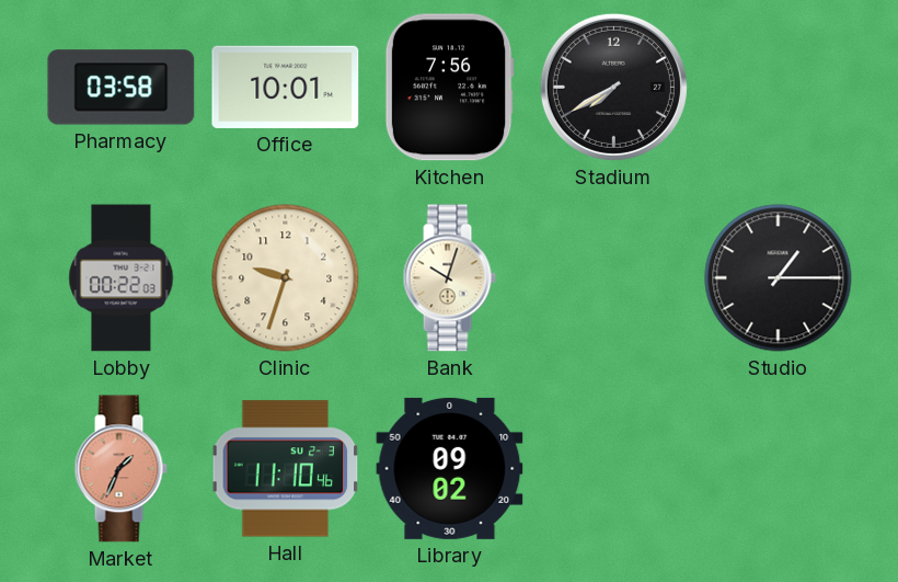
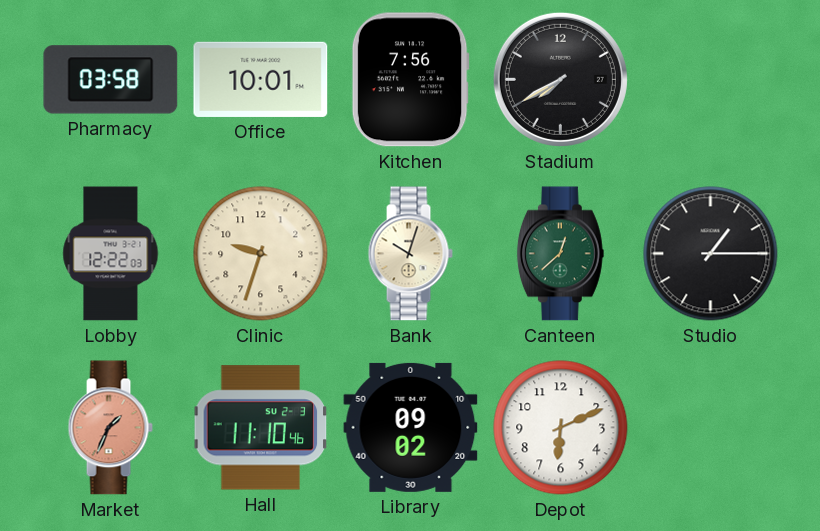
Lobby: 00:22 -> 12:22 (111, 254)
Canteen: none -> 12:38 (560, 254)
Depot: none -> 6:11 (561, 428)
